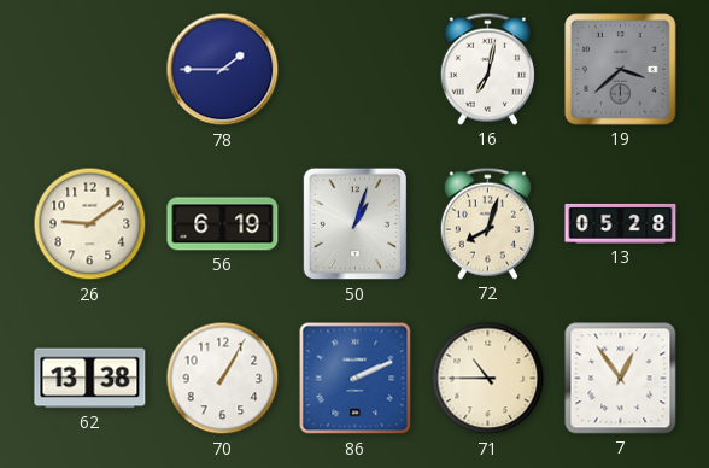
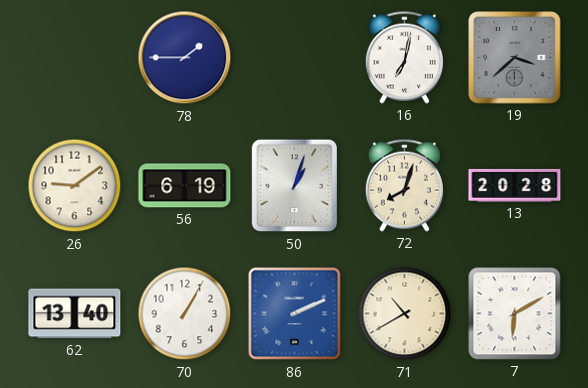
13: 05:28 -> 20:28 (515, 185)
62: 13:38 -> 13:40 (75, 314)
71: 10:45 -> 10:40 (405, 314)
7: 12:54 -> 6:10 (515, 314)
